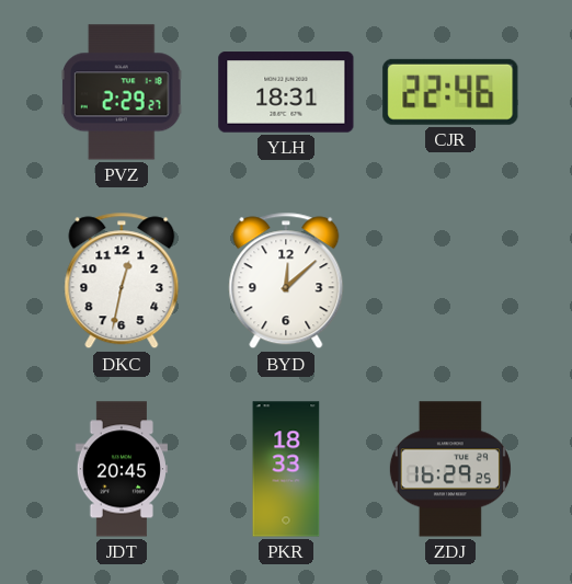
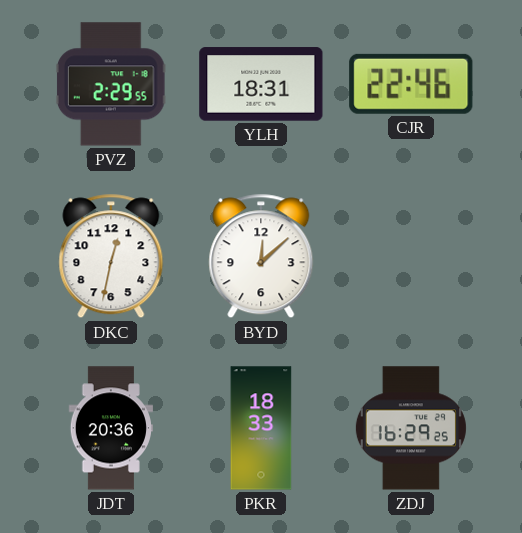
PVZ: 2:29:27 -> 2:29:55 (111, 84)
JDT: 20:45 -> 20:36 (111, 428)
